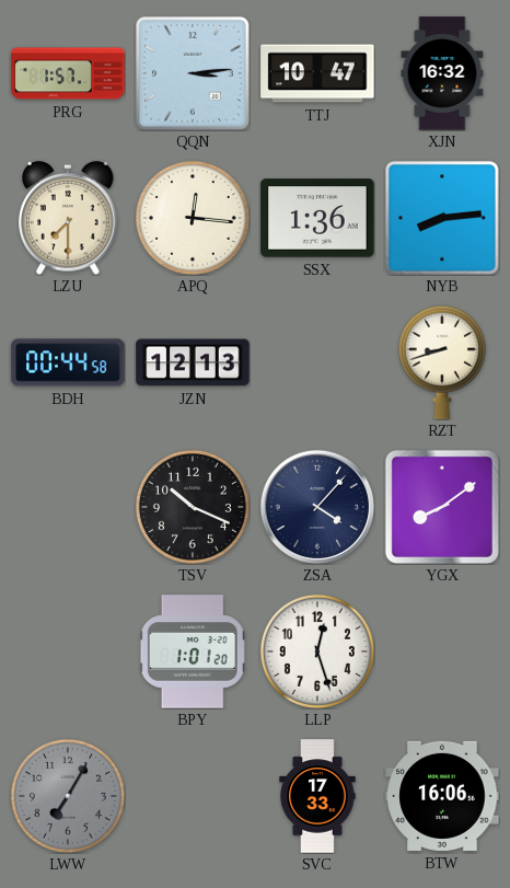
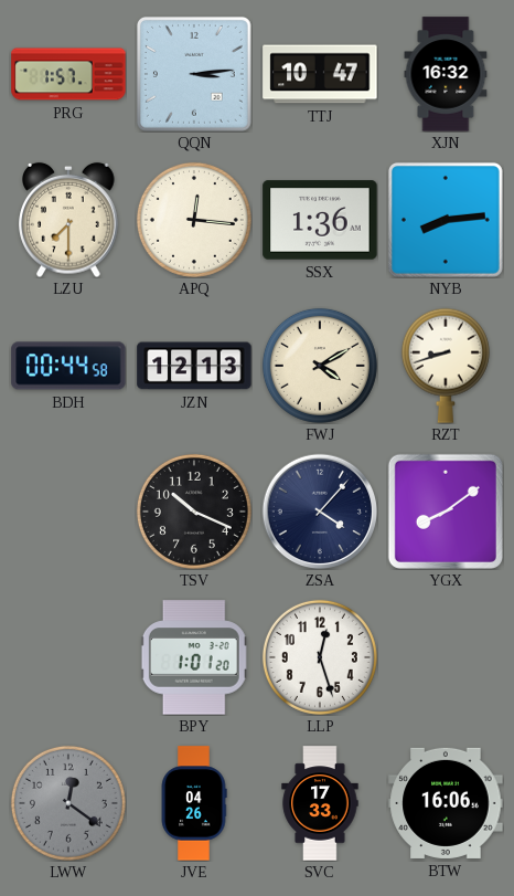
FWJ: none -> 4:10 (320, 366)
LWW: 7:05 -> 12:21 (68, 803)
JVE: none -> 04:26 (194, 803)
